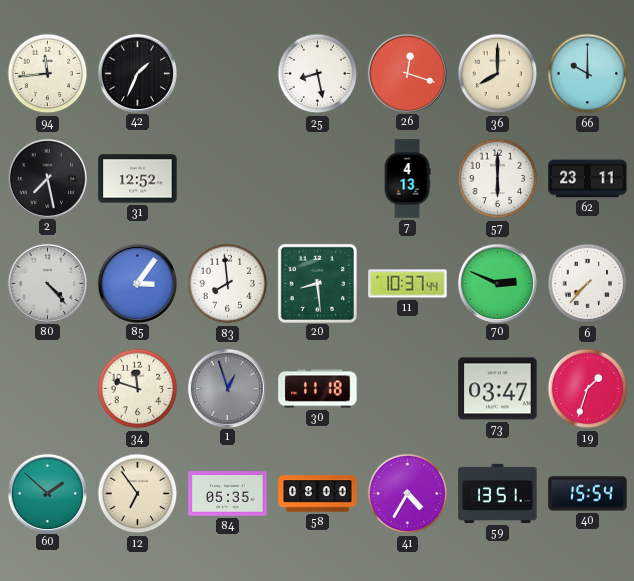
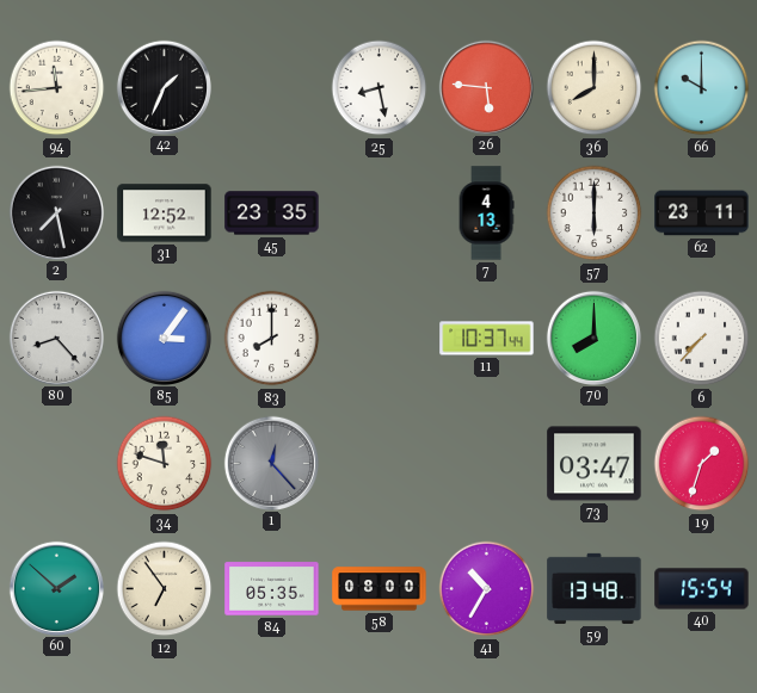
26: 12:18 -> 5:46 (486, 87)
45: none -> 23:35 (272, 214)
80: 4:23 -> 8:23 (56, 338)
83: 7:59 -> 8:00 (272, 339)
20: 8:29 -> none (317, 283)
70: 2:49 -> 8:00 (593, 338)
1: 12:57 -> 12:23 (271, 463)
30: 11:18 -> none (318, 389)
41: 4:35 -> 10:35 (487, 589)
59: 13:51 -> 13:48 (595, 588)
